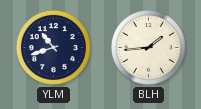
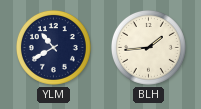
YLM: 10:42 -> 10:40 (53, 47)
